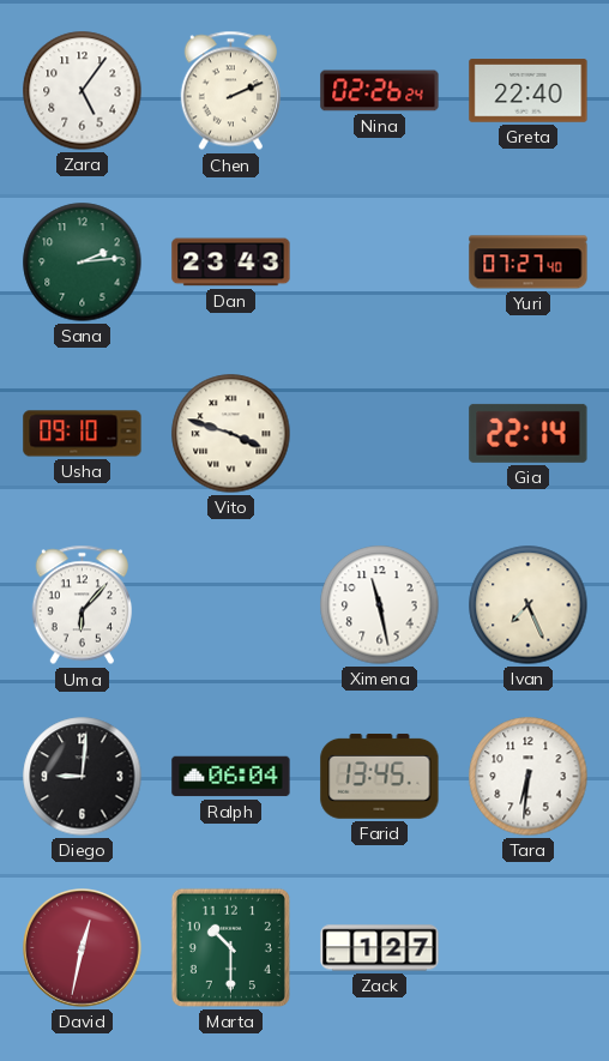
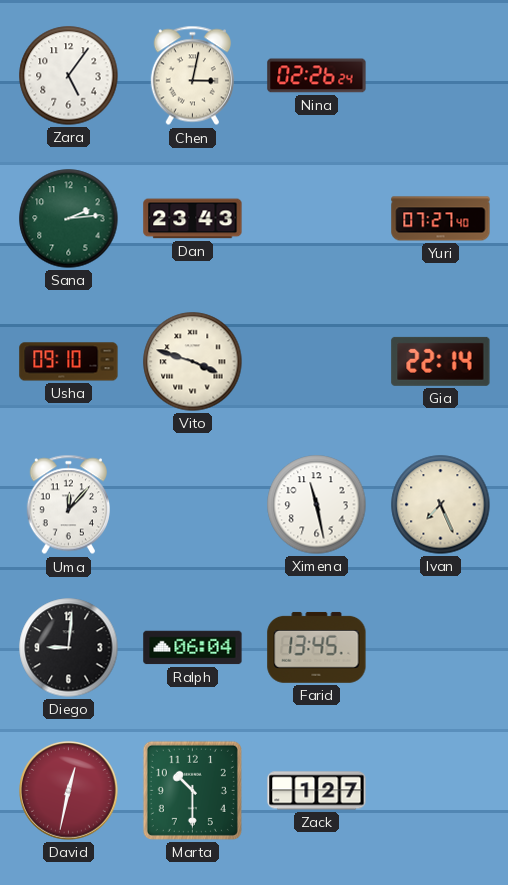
Chen: 2:11 -> 3:02 (192, 76)
Greta: 22:40 -> none (529, 91)
Uma: 6:07 -> 12:07 (68, 505)
Tara: 6:31 -> none (529, 777)
